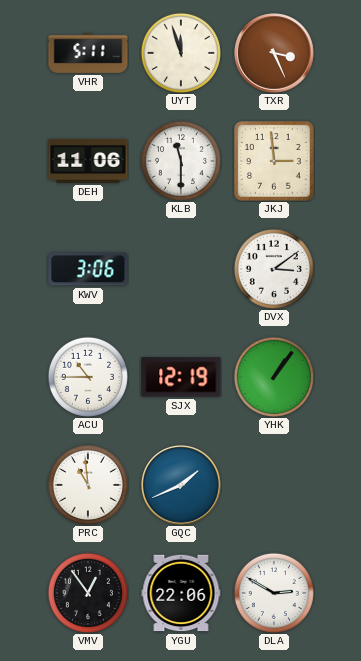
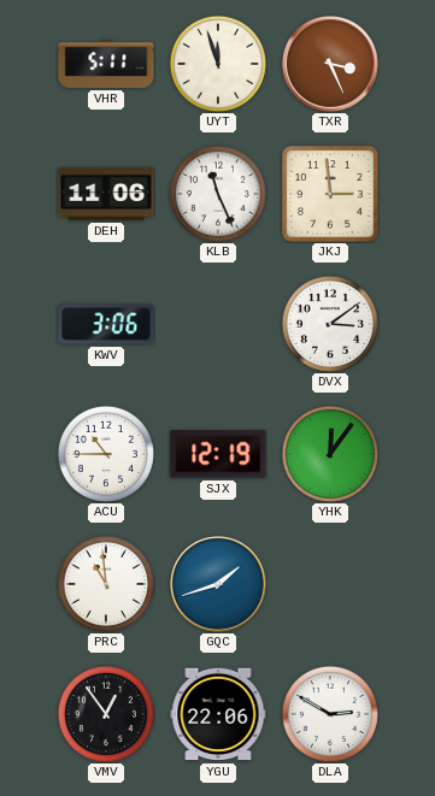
KLB: 11:30 -> 11:26 (218, 194)
YHK: 1:06 -> 12:06 (330, 454)
GQC: 1:41 -> 1:42 (219, 585)
